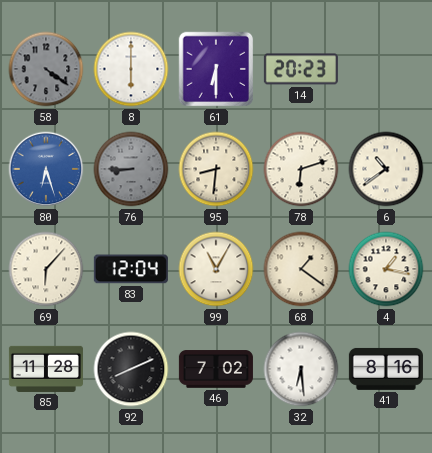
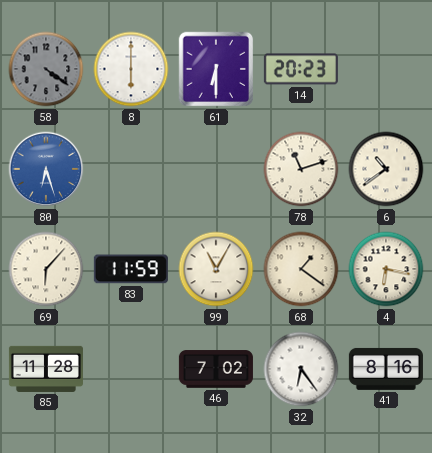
76: 8:45 -> none (131, 169)
95: 8:31 -> none (216, 169)
78: 6:12 -> 11:12 (301, 169)
83: 12:04 -> 11:59 (131, 269)
4: 1:17 -> 6:17 (386, 269)
92: 8:11 -> none (131, 369)
32: 6:29 -> 6:24 (301, 369)
